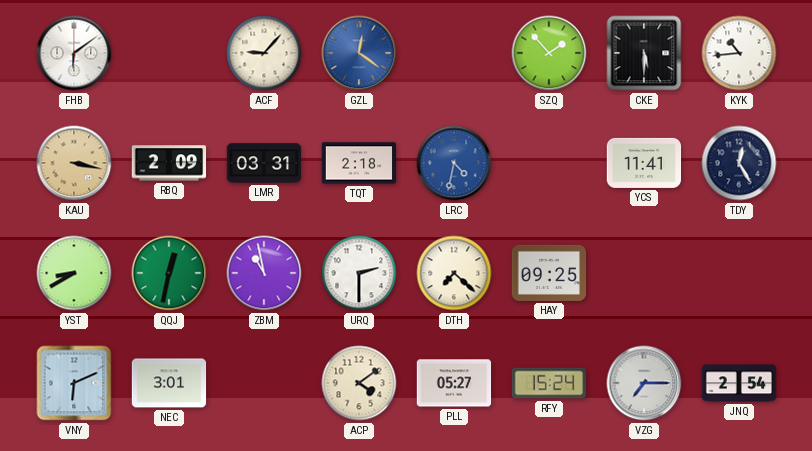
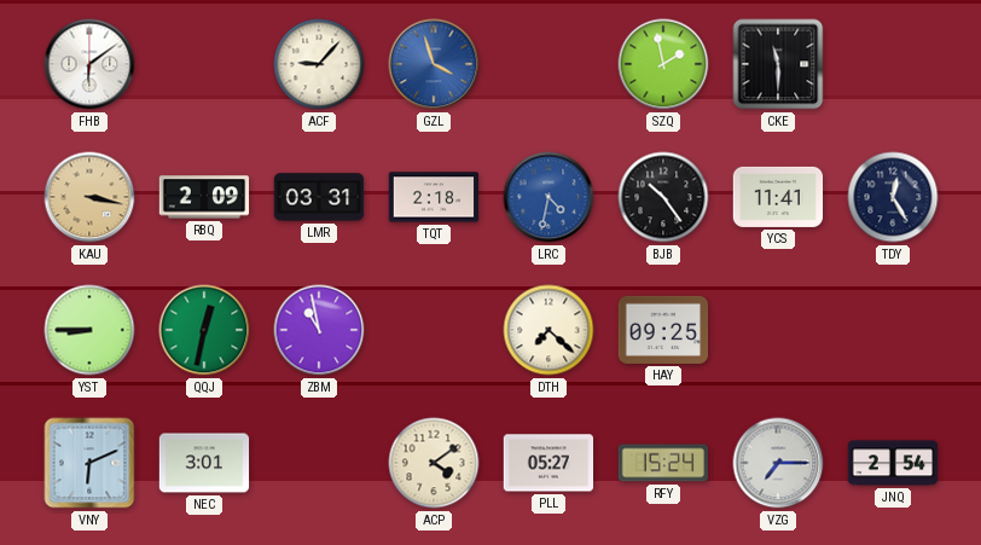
GZL: 12:21 -> 3:57 (434, 64)
SZQ: 1:53 -> 1:58 (663, 64)
CKE: 5:30 -> 11:30 (778, 64)
KYK: 10:44 -> none (739, 53)
BJB: none -> 10:24 (663, 197)
YST: 8:40 -> 8:45 (89, 330)
URQ: 2:30 -> none (359, 273)
